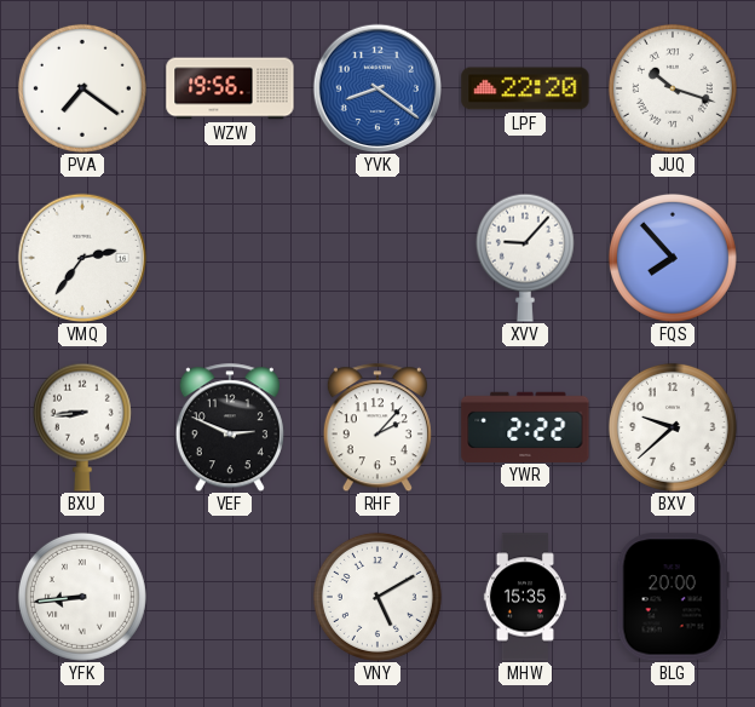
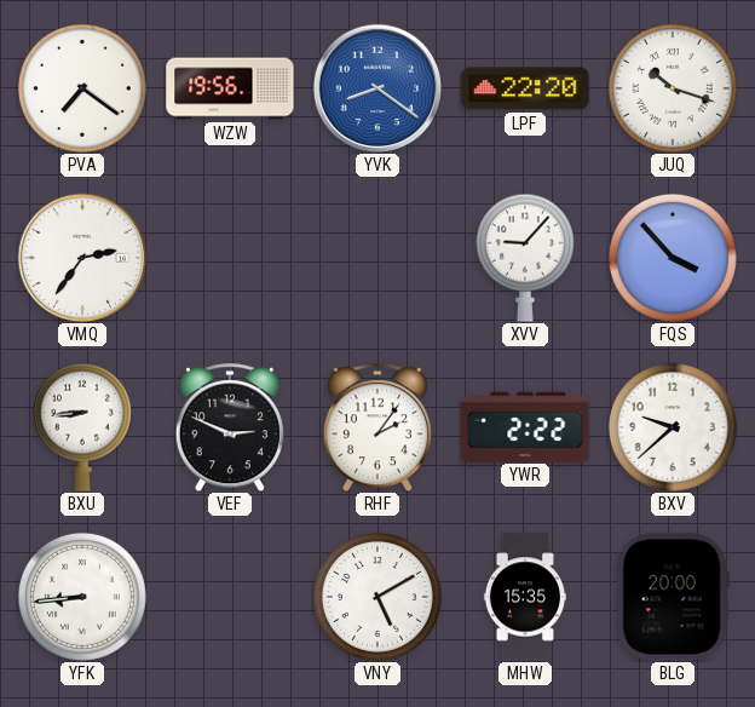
FQS: 7:53 -> 3:53 (673, 258)
RHF: 2:07 -> 2:06 (377, 427)
